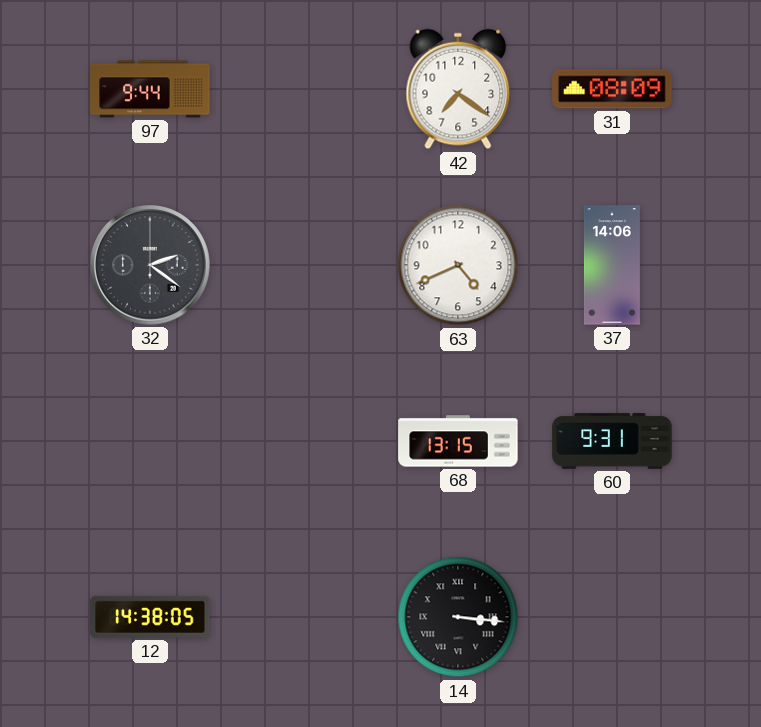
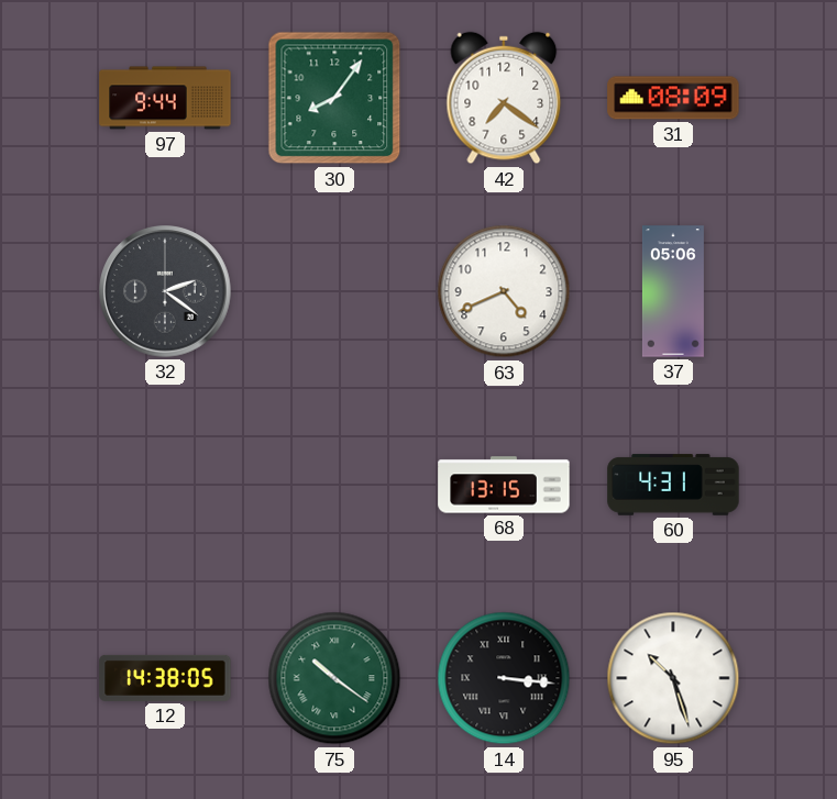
30: none -> 8:06 (334, 98)
37: 14:06 -> 05:06 (673, 291)
60: 9:31 -> 4:31 (673, 485)
75: none -> 10:21 (334, 678)
95: none -> 10:27 (673, 678)
